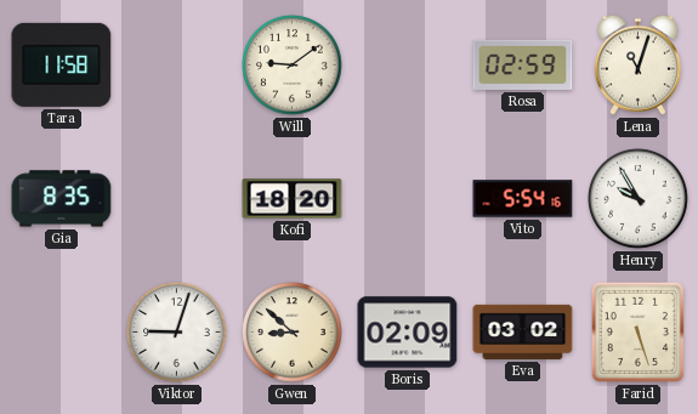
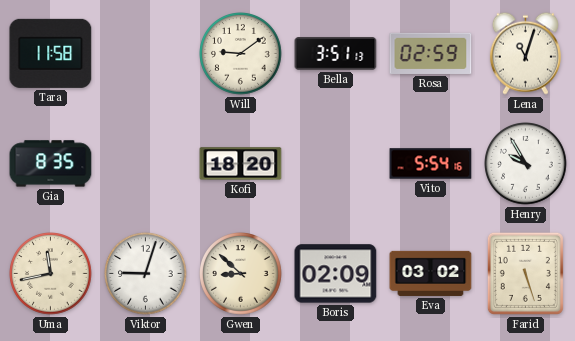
Bella: none -> 3:51 (336, 54)
Uma: none -> 11:43 (51, 274)
